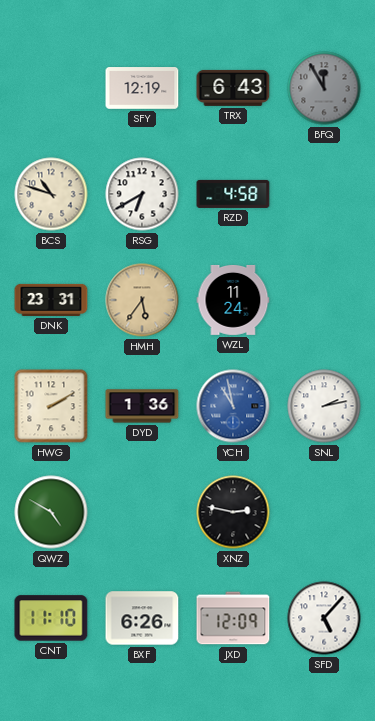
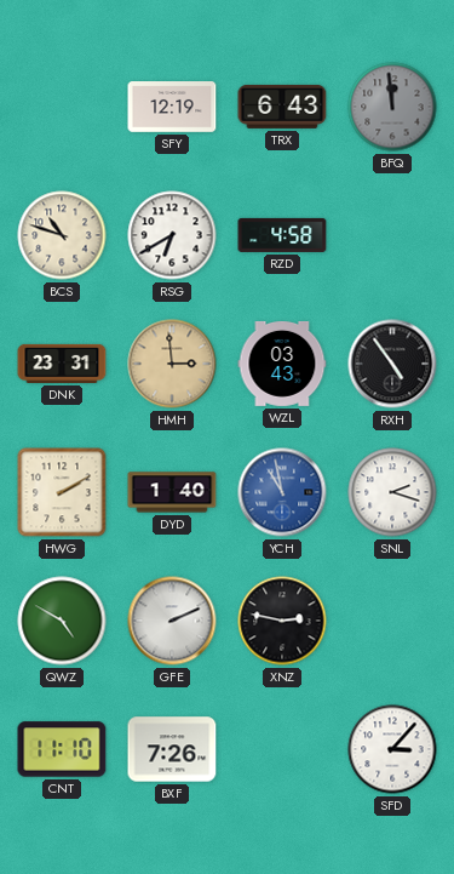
BFQ: 11:55 -> 11:59 (392, 107)
HMH: 5:36 -> 2:59 (172, 364)
WZL: 11:24 -> 03:43 (282, 364)
RXH: none -> 4:54 (392, 364)
DYD: 1:36 -> 1:40 (172, 492)
SNL: 2:13 -> 2:18 (392, 492)
GFE: none -> 2:11 (172, 621)
BXF: 6:26 -> 7:26 (172, 749)
JXD: 12:09 -> none (233, 618)
SFD: 5:07 -> 3:07 (392, 749)
